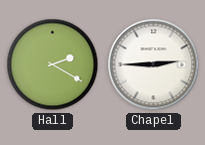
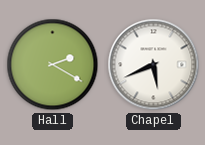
Chapel: 2:45 -> 5:41 (154, 65)
